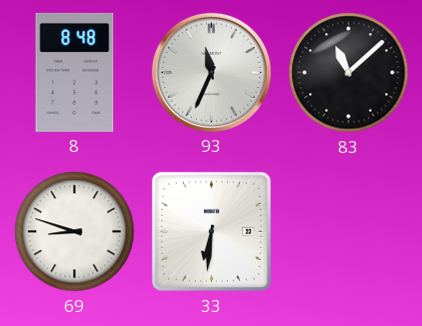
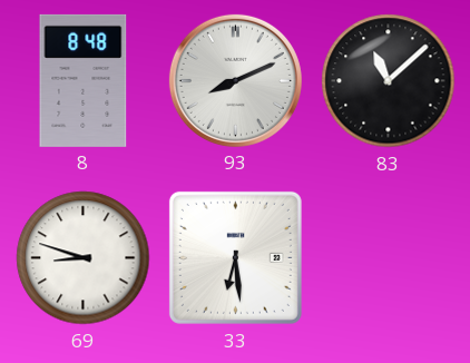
93: 11:34 -> 8:11 (235, 80)
33: 6:31 -> 6:29 (235, 257)
